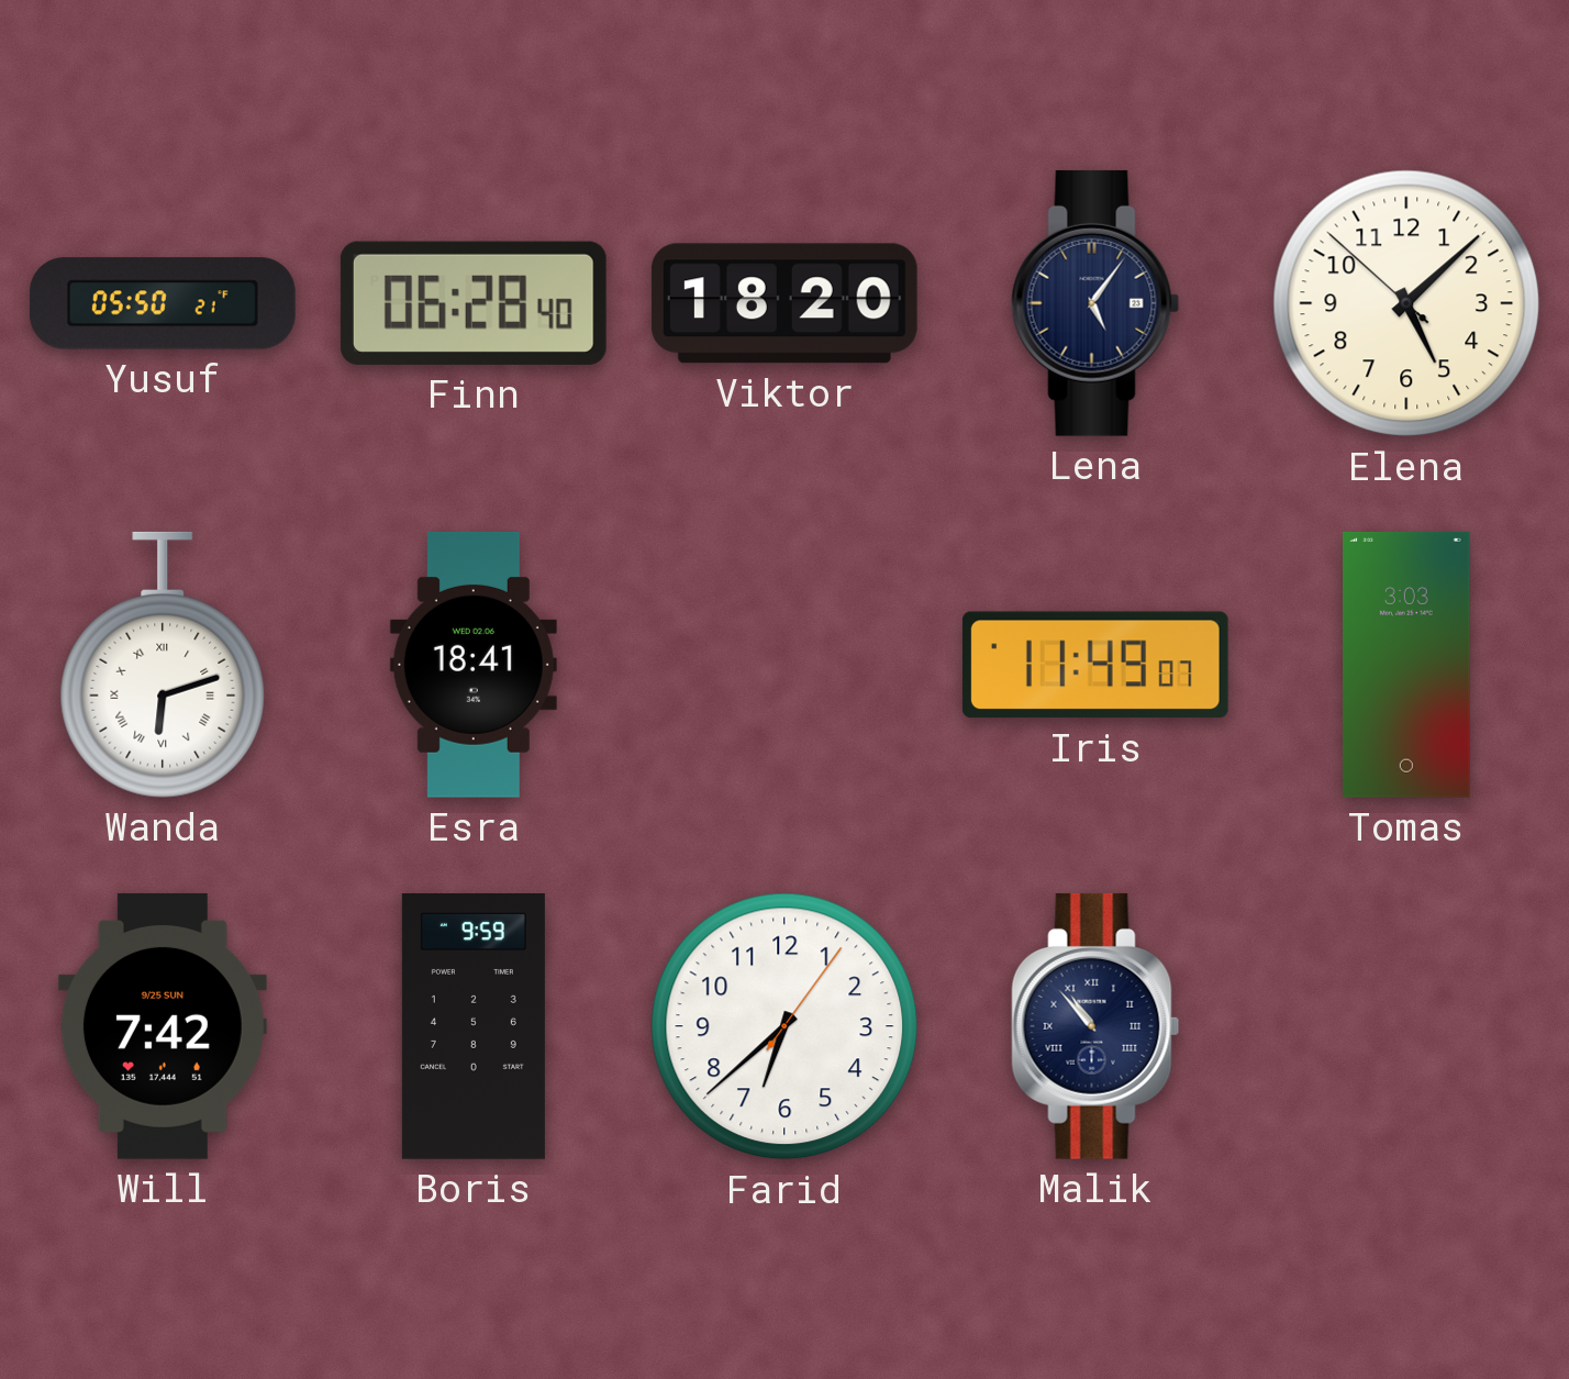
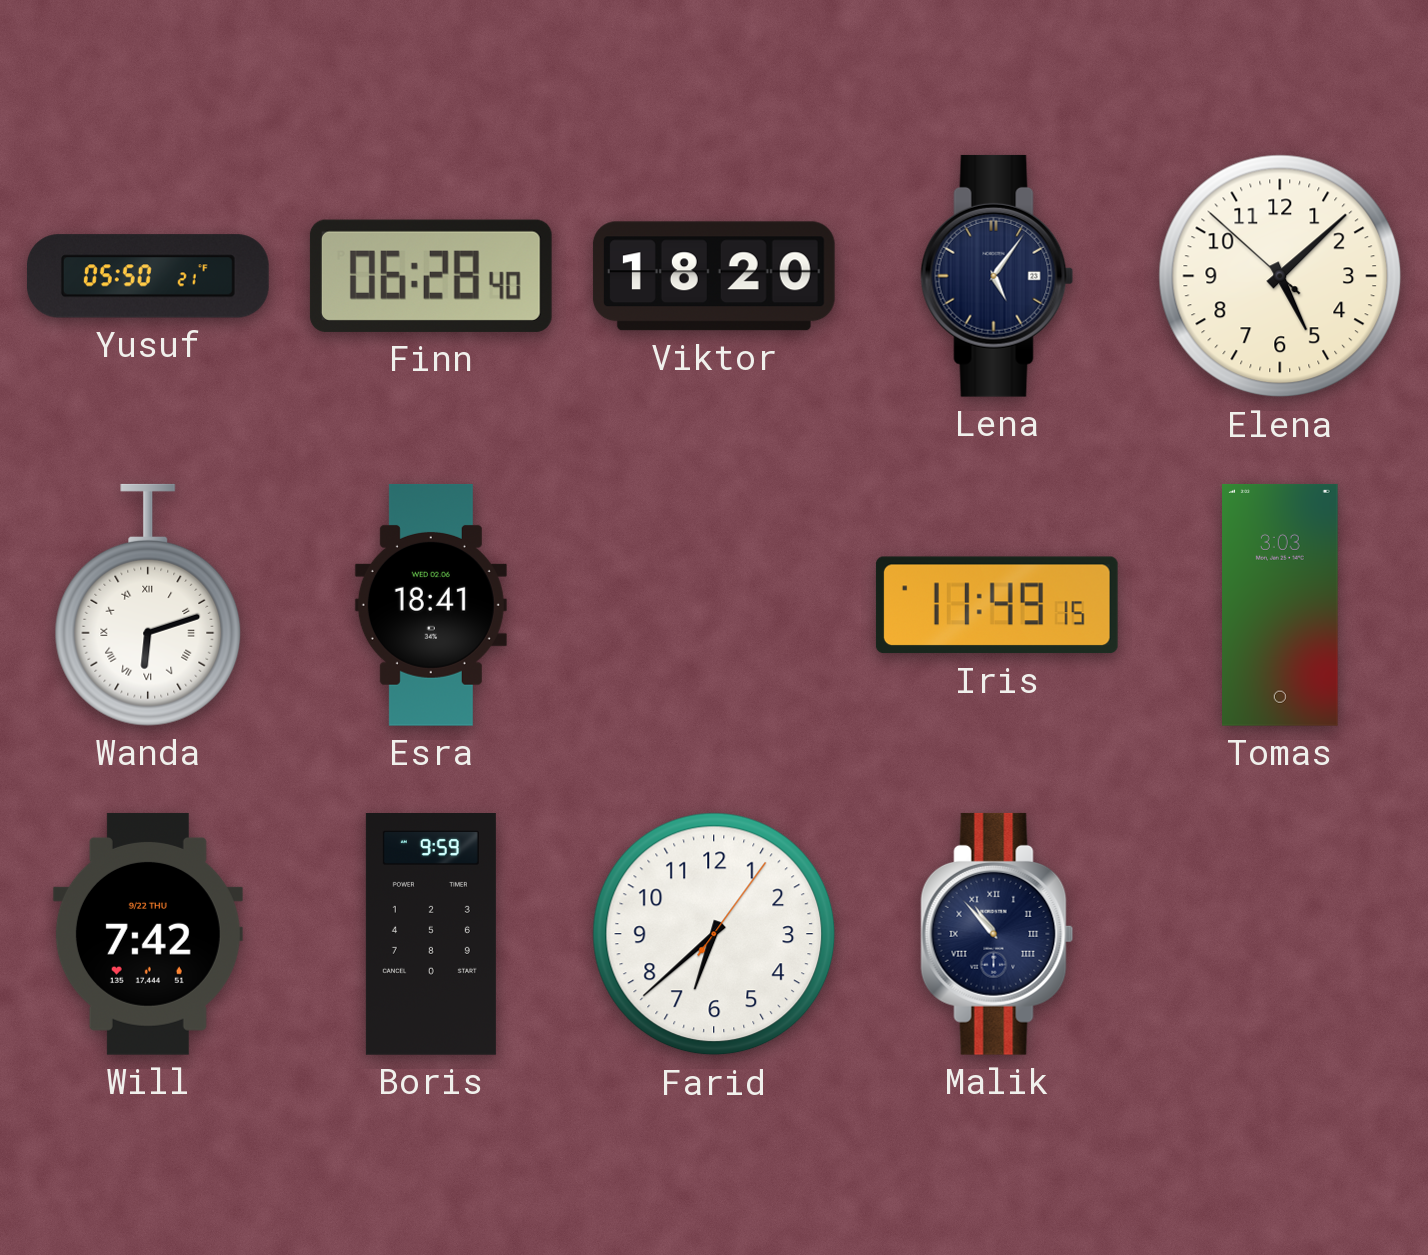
Iris: 11:49:07 -> 11:49:15 (997, 605)
Will date: 9/25 SUN -> 9/22 THU (148, 934)
